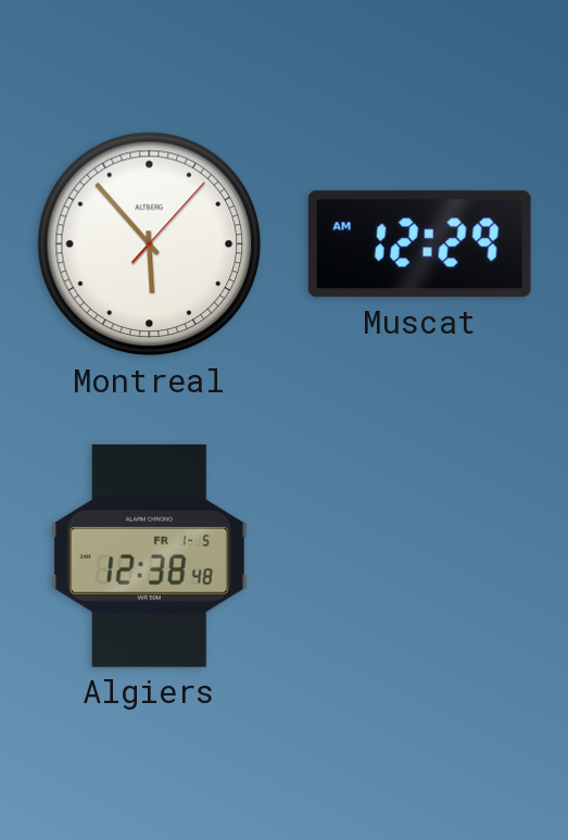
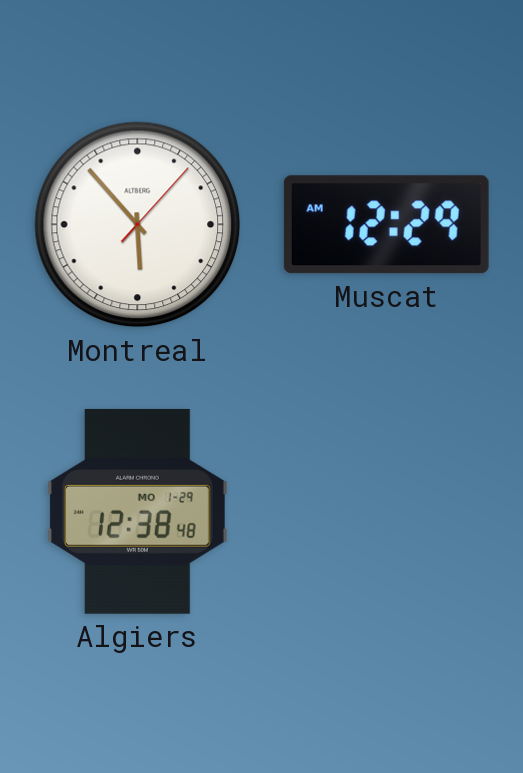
Algiers date: FR 1-5 -> MO 1-29 (137, 511)
